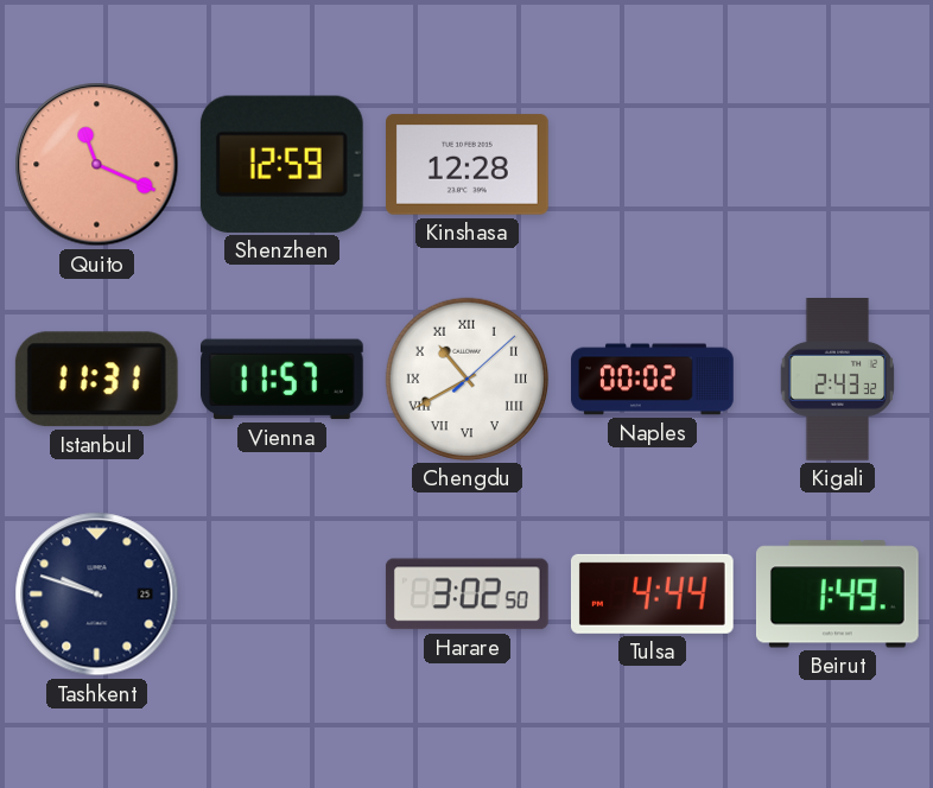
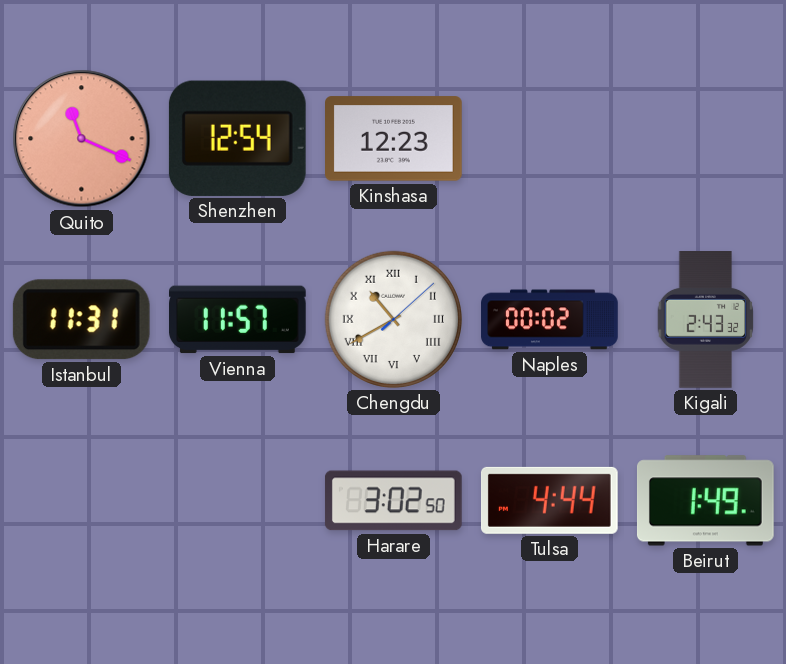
Shenzhen: 12:59 -> 12:54 (237, 138)
Kinshasa: 12:28 -> 12:23 (394, 139)
Tashkent: 9:48 -> none (97, 595)
